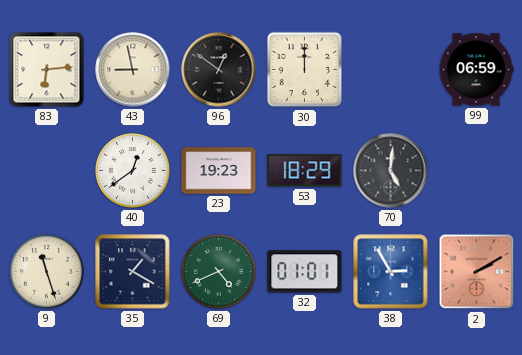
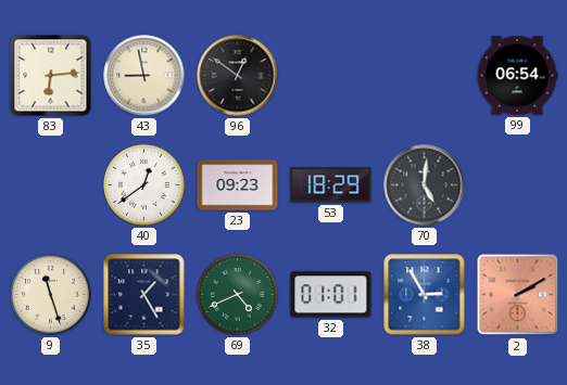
30: 12:00 -> none (305, 70)
99: 06:59 -> 06:54 (517, 76)
23: 19:23 -> 09:23 (238, 185)
35: 1:20 -> 1:25 (144, 295)
